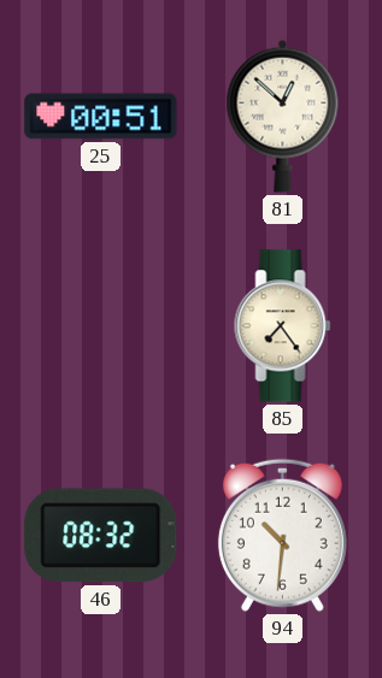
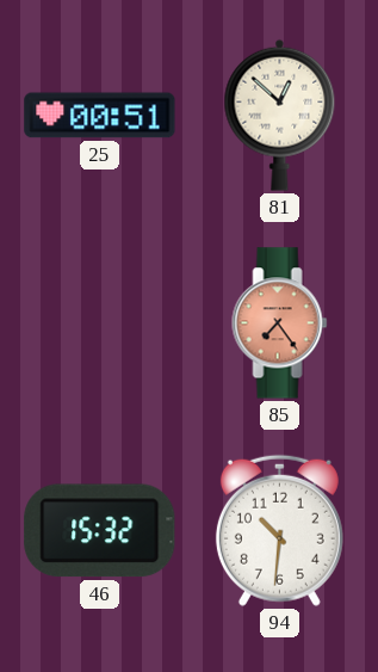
85 dial: cream -> salmon (280, 323)
46: 08:32 -> 15:32 (100, 531)
